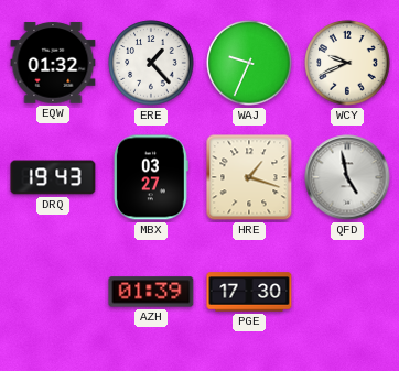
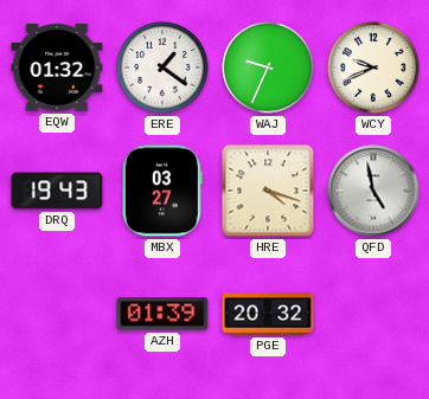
ERE: 1:23 -> 1:21 (162, 67)
HRE: 1:18 -> 4:18 (268, 191)
PGE: 17:30 -> 20:32 (268, 314)
